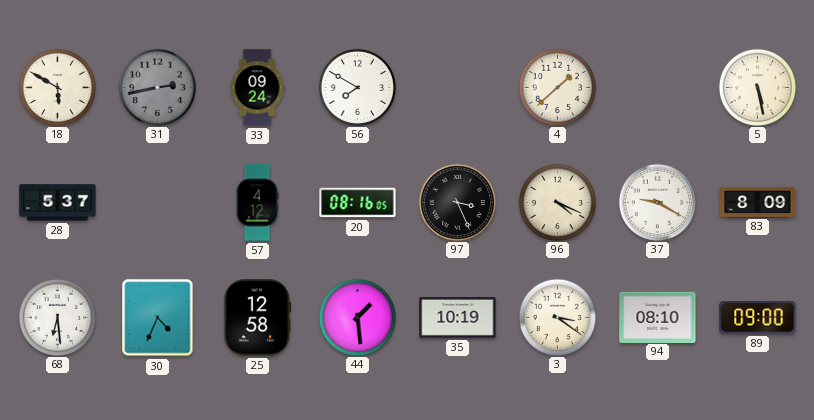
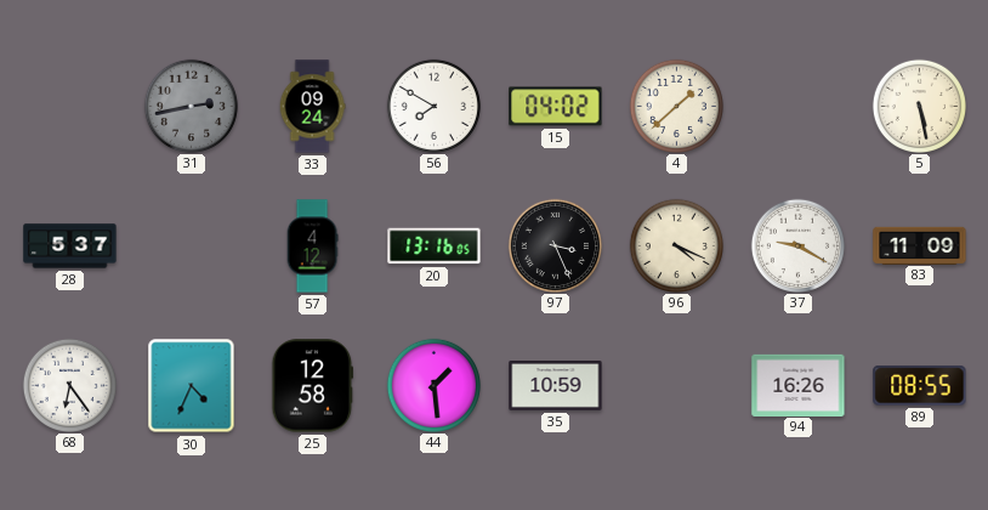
18: 5:50 -> none (57, 87)
15: none -> 04:02 (556, 107)
20: 08:16 -> 13:16 (435, 246)
83: 8:09 -> 11:09 (920, 245)
68: 6:29 -> 6:24 (69, 385)
35: 10:19 -> 10:59 (556, 386)
3: 3:21 -> none (557, 317)
94: 08:10 -> 16:26 (799, 385)
89: 09:00 -> 08:55 (920, 386)
